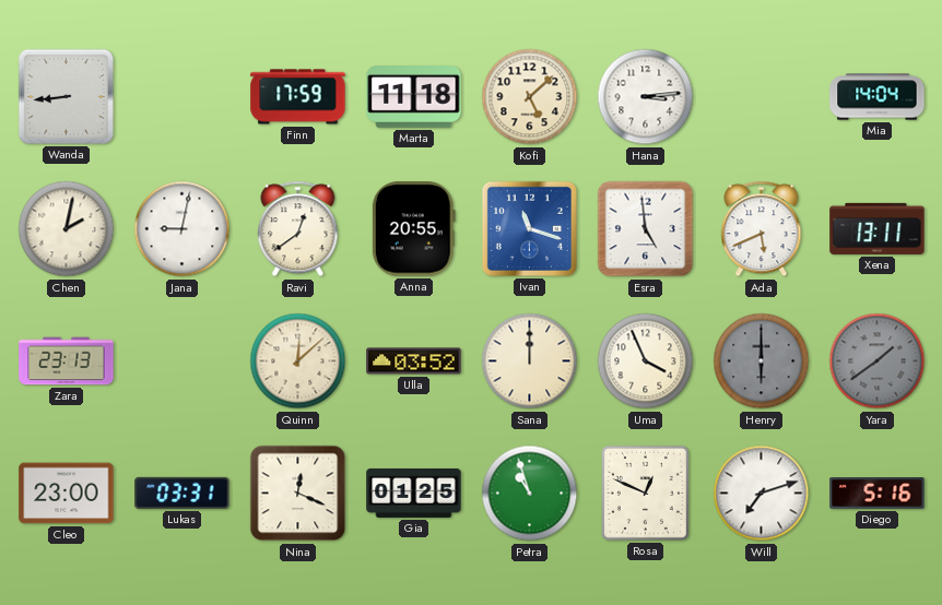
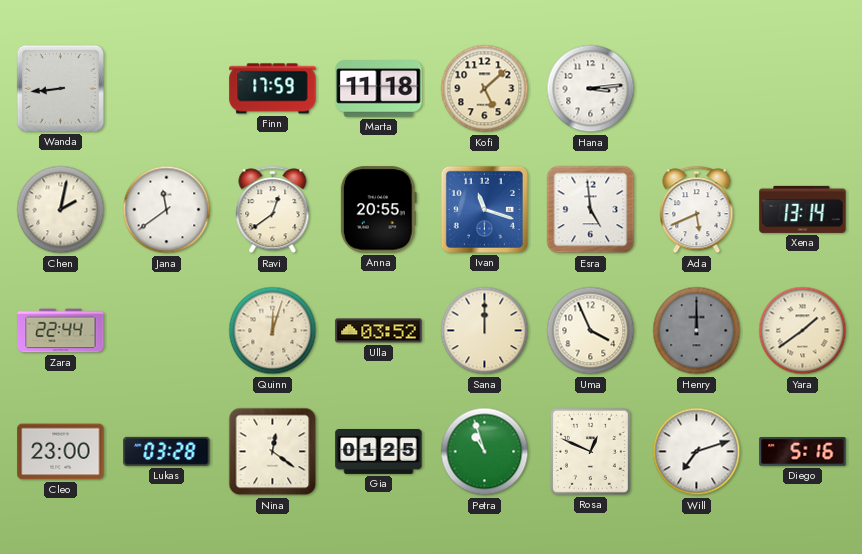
Mia: 14:04 -> none (878, 97)
Jana: 9:02 -> 11:39 (167, 210)
Xena: 13:11 -> 13:14 (803, 209)
Zara: 23:13 -> 22:44 (61, 331)
Quinn: 12:08 -> 12:03 (273, 331)
Henry: 6:00 -> 12:00 (697, 331)
Yara dial: grey -> cream (803, 331)
Lukas: 03:31 -> 03:28 (167, 451)
Nina: 12:19 -> 12:21 (273, 452)
